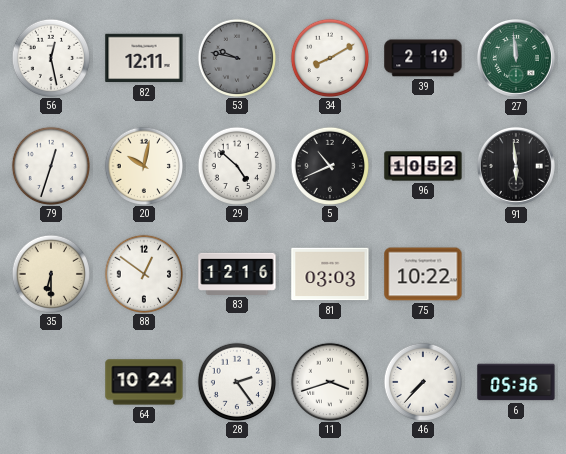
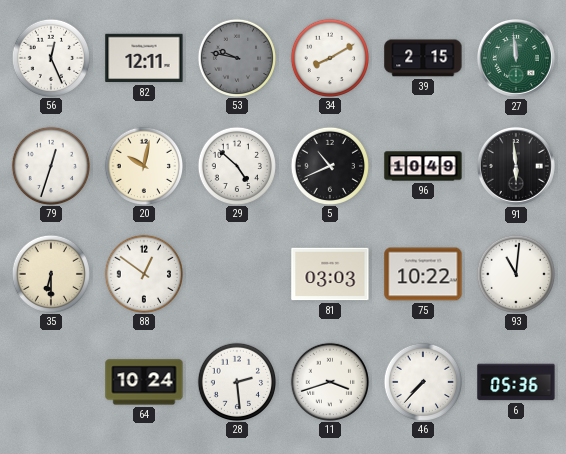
56: 12:28 -> 12:26 (50, 57)
39: 2:19 -> 2:15 (423, 58)
96: 10:52 -> 10:49 (423, 166)
83: 12:16 -> none (237, 274)
93: none -> 11:01 (515, 273)
28: 2:24 -> 2:29 (236, 381)
